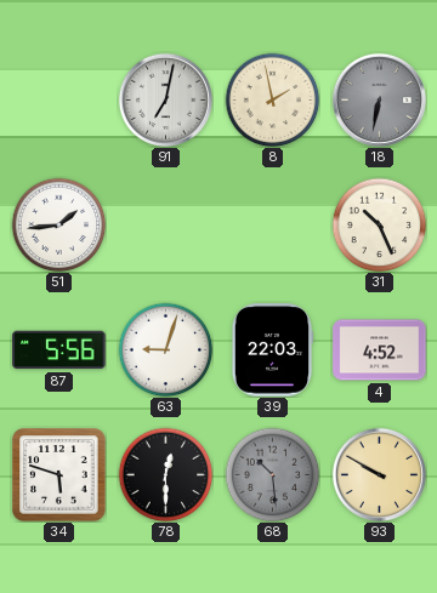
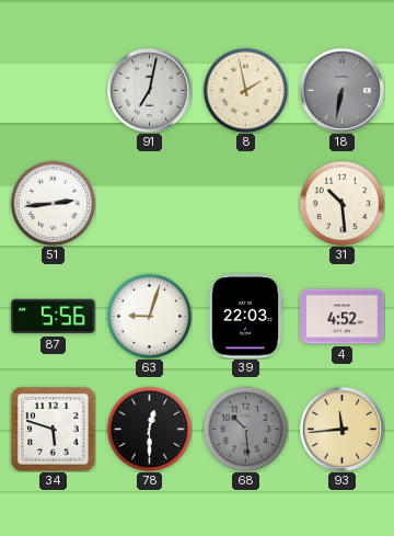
51: 1:44 -> 2:44 (53, 203)
31: 10:26 -> 10:29 (341, 203)
93: 9:50 -> 11:44 (341, 429)
